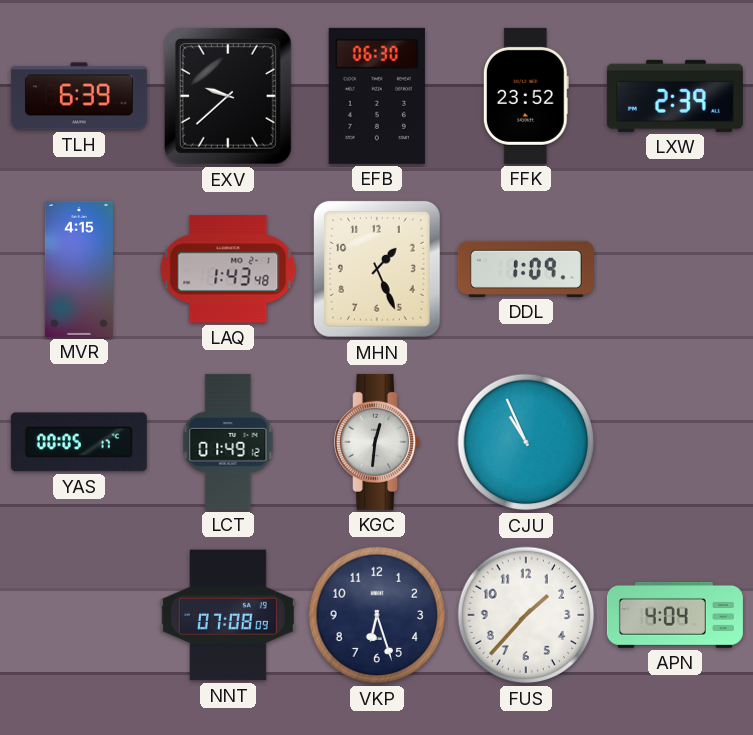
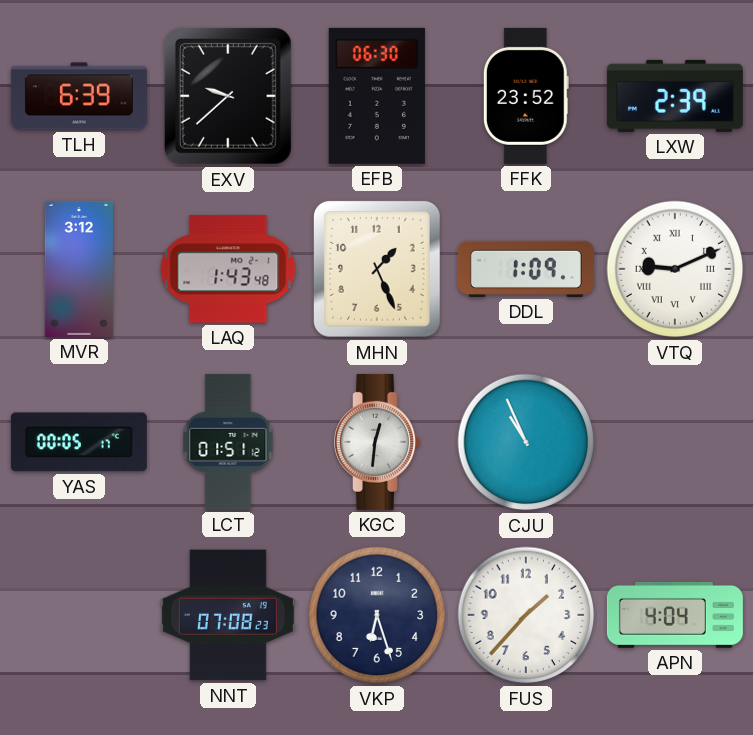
MVR: 4:15 -> 3:12 (79, 269)
VTQ: none -> 9:11 (675, 269)
LCT: 01:49 -> 01:51 (228, 442)
NNT: 07:08:09 -> 07:08:23 (228, 615)
